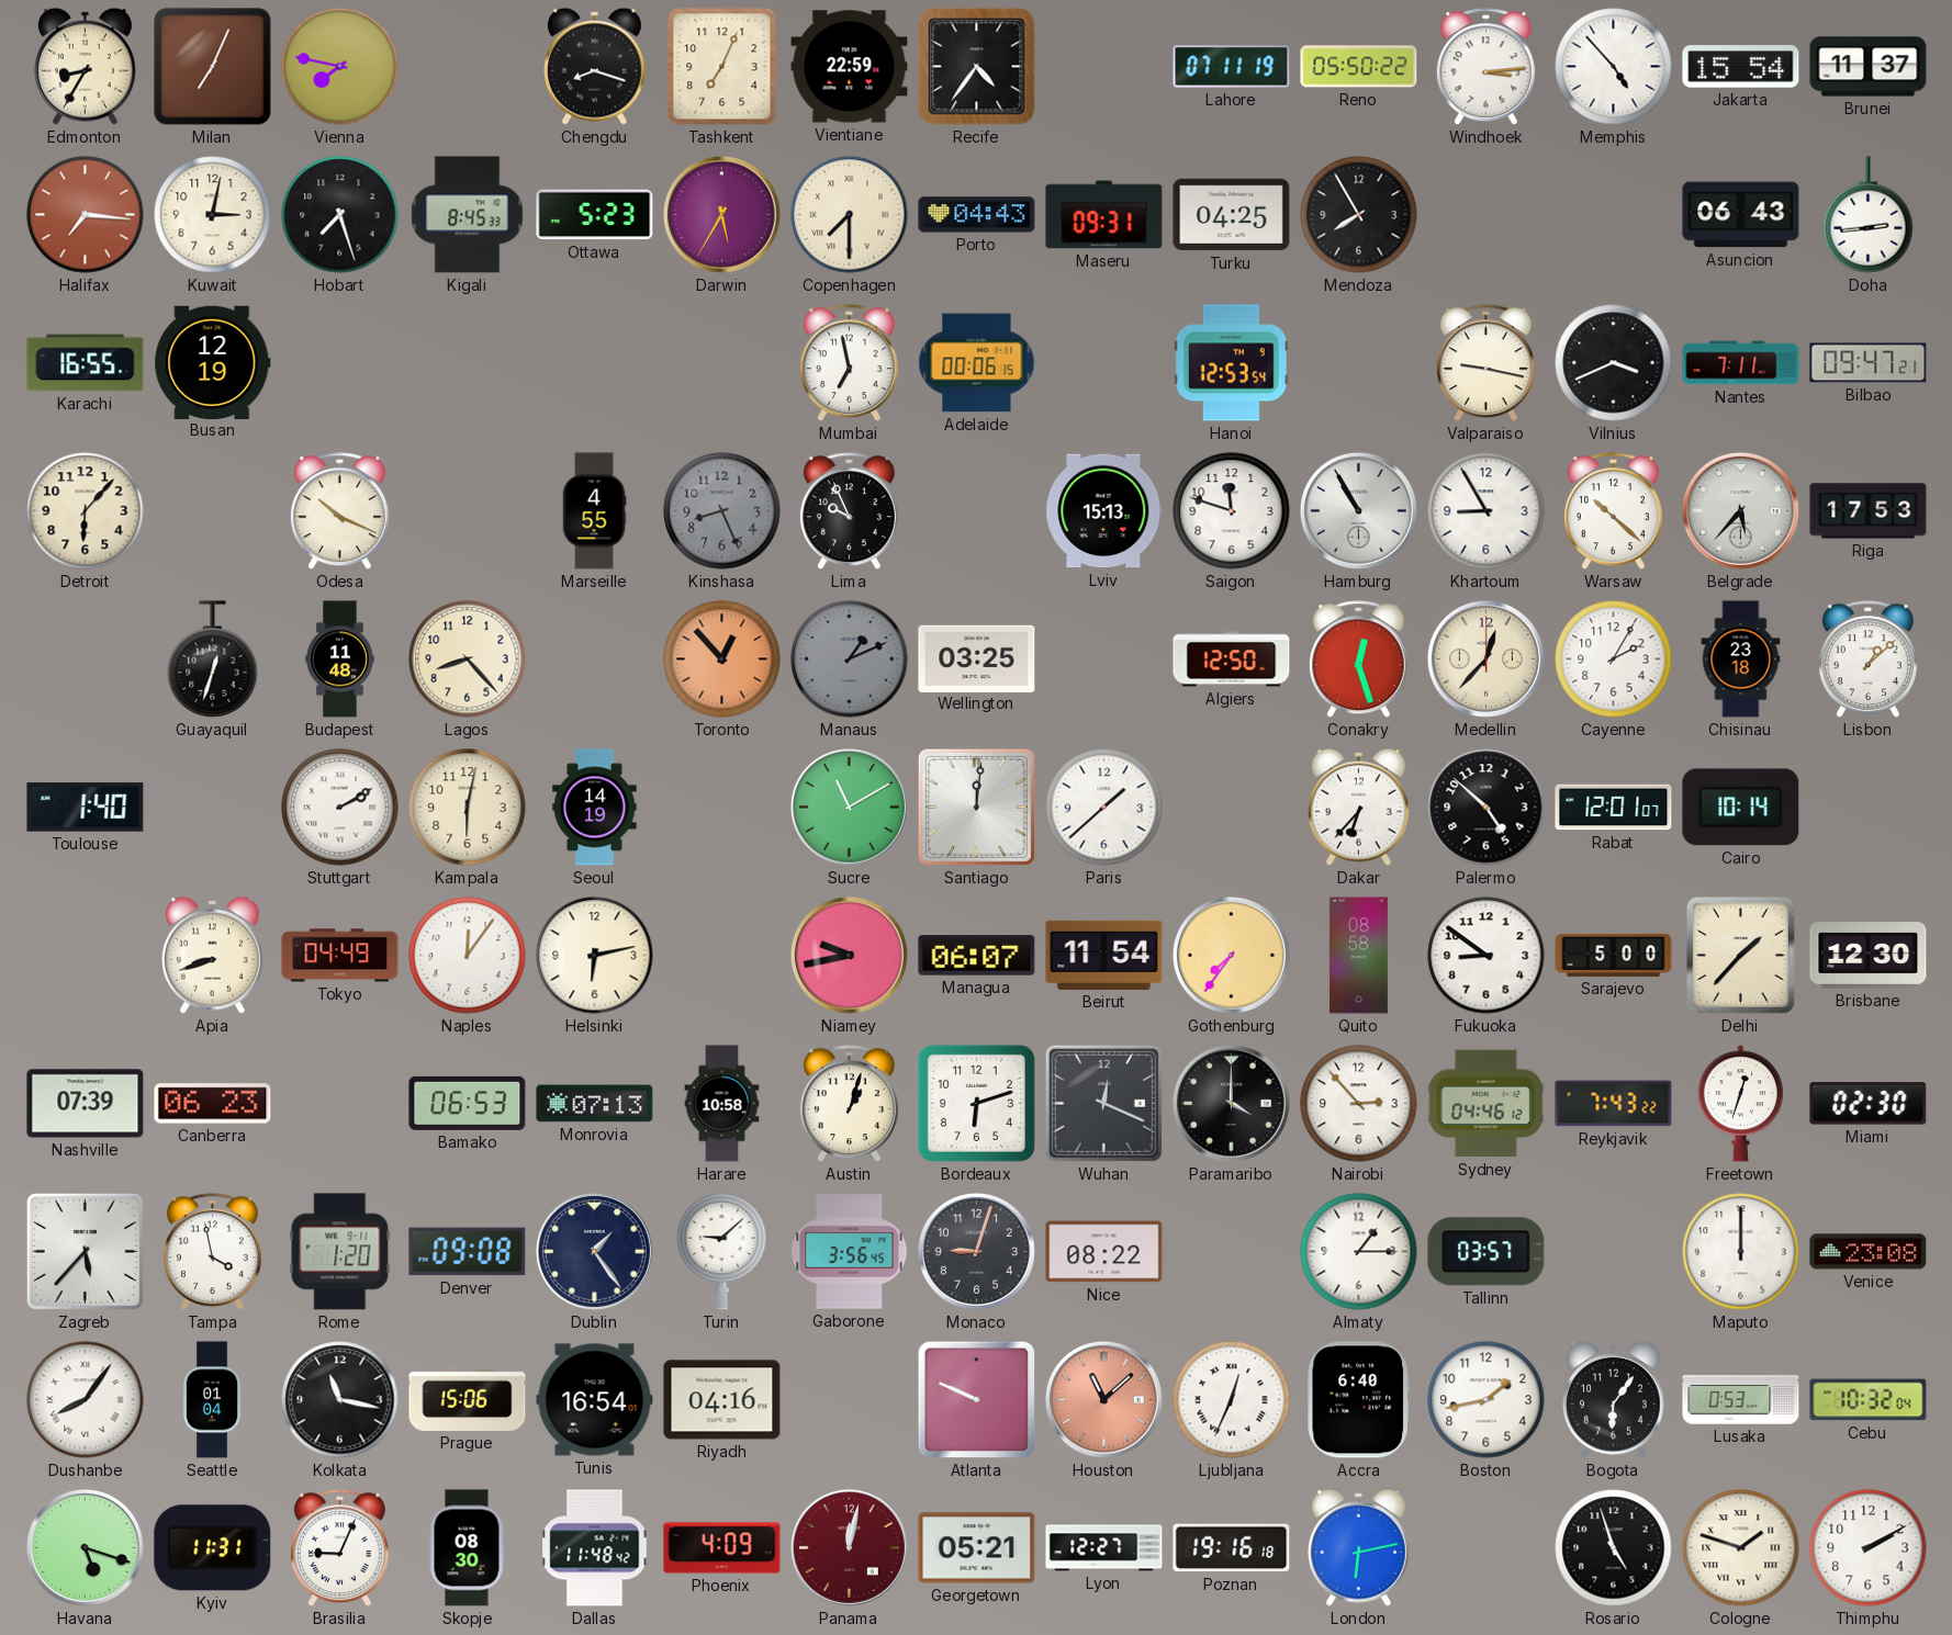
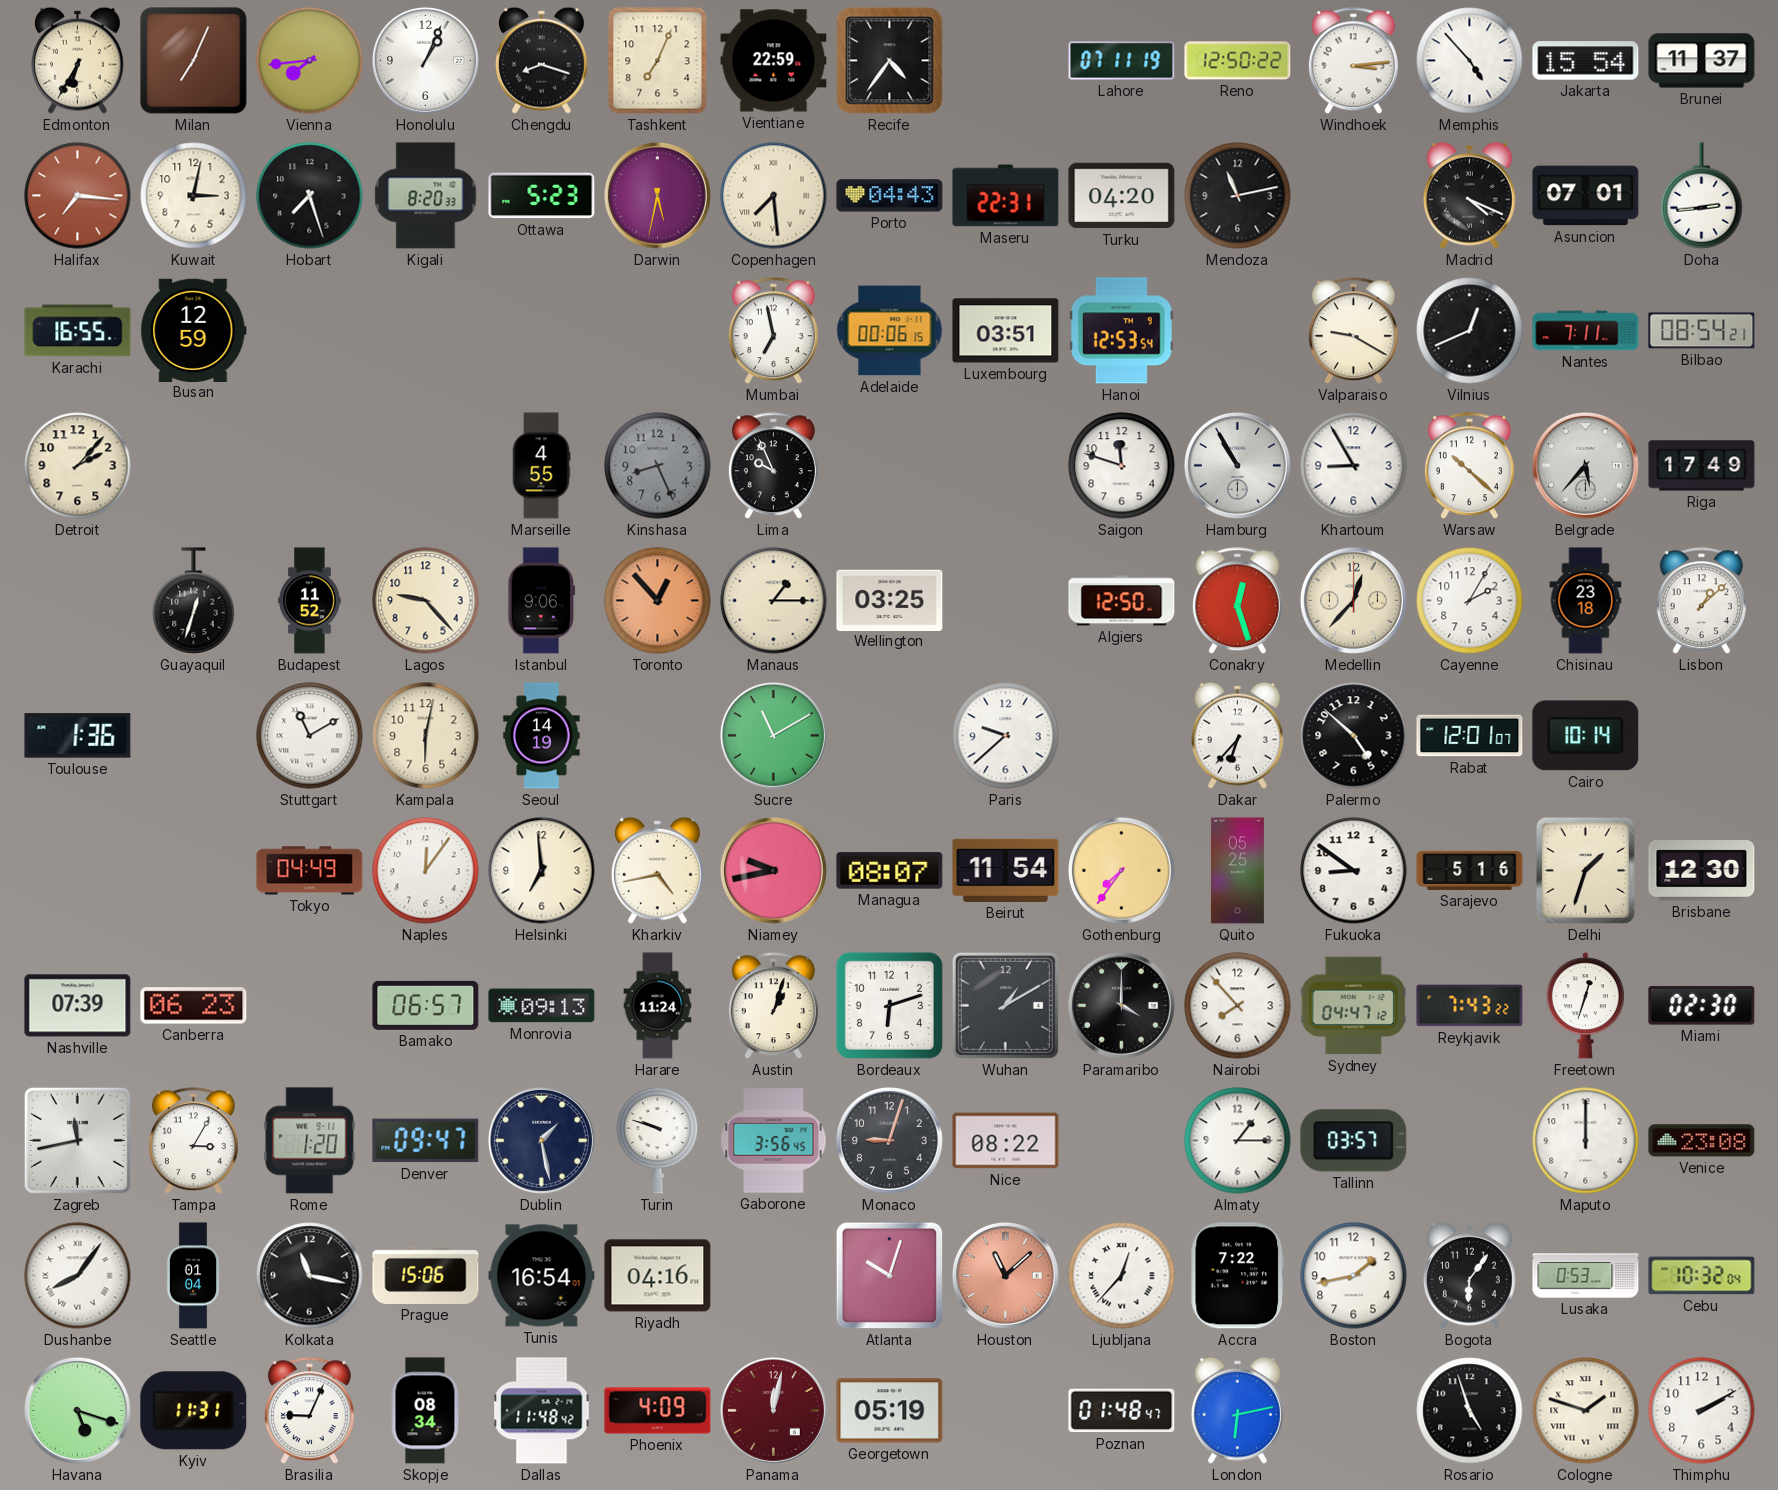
Edmonton: 8:35 -> 6:35 (77, 60)
Vienna: 7:47 -> 7:44 (310, 61)
Honolulu: none -> 1:04 (425, 60)
Reno: 05:50 -> 12:50 (1238, 61)
Kigali: 8:45 -> 8:20 (426, 196)
Darwin: 5:35 -> 5:32 (657, 195)
Copenhagen: 7:30 -> 7:29 (774, 196)
Maseru: 09:31 -> 22:31 (1006, 196)
Turku: 04:25 -> 04:20 (1122, 196)
Mendoza: 7:55 -> 11:13 (1238, 196)
Madrid: none -> 4:19 (1469, 195)
Asuncion: 06:43 -> 07:01 (1586, 196)
Busan: 12:19 -> 12:59 (194, 330)
Luxembourg: none -> 03:51 (1006, 331)
Valparaiso: 9:17 -> 9:20 (1353, 331)
Vilnius: 3:41 -> 12:41 (1470, 331)
Bilbao: 09:47 -> 08:54 (1702, 331)
Detroit: 6:07 -> 2:07 (78, 466)
Odesa: 10:19 -> none (339, 511)
Lviv: 15:13 -> none (1104, 511)
Riga: 17:53 -> 17:49 (1702, 466)
Budapest: 11:48 -> 11:52 (310, 601)
Lagos: 8:23 -> 9:23 (426, 601)
Istanbul: none -> 9:06 (542, 601)
Manaus: 1:11 -> 1:15 (774, 601)
Manaus dial: grey -> cream (774, 601)
Toulouse: 1:40 -> 1:36 (78, 736)
Stuttgart: 2:10 -> 11:10 (310, 736)
Santiago: 12:01 -> none (976, 807)
Paris: 1:38 -> 9:38 (1006, 736)
Apia: 8:42 -> none (212, 955)
Helsinki: 6:13 -> 6:59 (542, 871)
Kharkiv: none -> 4:43 (657, 870)
Managua: 06:07 -> 08:07 (890, 871)
Quito: 08:58 -> 05:25 (1237, 871)
Sarajevo: 5:00 -> 5:16 (1470, 870)
Delhi: 1:37 -> 1:33 (1585, 870)
Bamako: 06:53 -> 06:57 (426, 1005)
Monrovia: 07:13 -> 09:13 (542, 1006)
Harare: 10:58 -> 11:24 (658, 1006)
Wuhan: 12:19 -> 1:10 (1005, 1005)
Nairobi: 2:53 -> 7:53 (1238, 1006)
Sydney: 04:46 -> 04:47 (1353, 1006)
Zagreb: 5:37 -> 11:43 (77, 1140)
Tampa: 3:58 -> 3:05 (193, 1141)
Denver: 09:08 -> 09:47 (426, 1141)
Dublin: 1:24 -> 1:28 (541, 1140)
Turin: 9:08 -> 9:48 (658, 1140)
Atlanta: 9:49 -> 10:03 (890, 1276)
Ljubljana: 12:34 -> 12:37 (1122, 1276)
Accra: 6:40 -> 7:22 (1238, 1276)
Skopje: 08:30 -> 08:34 (425, 1411)
Georgetown: 05:21 -> 05:19 (890, 1411)
Lyon: 12:27 -> none (1104, 1548)
Poznan: 19:16 -> 01:48 (1122, 1411)
